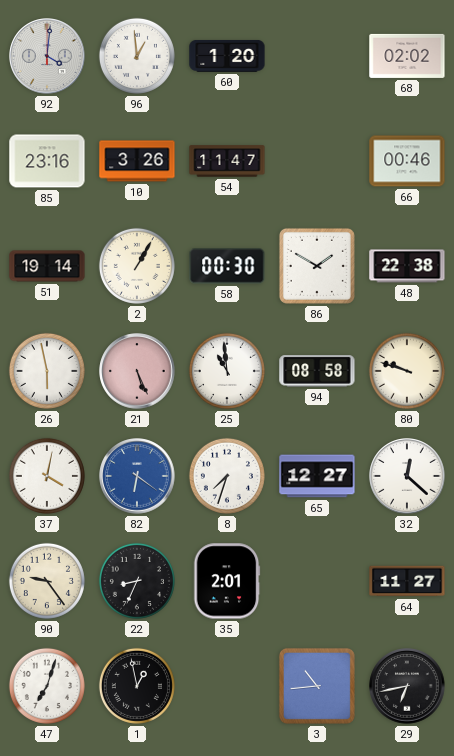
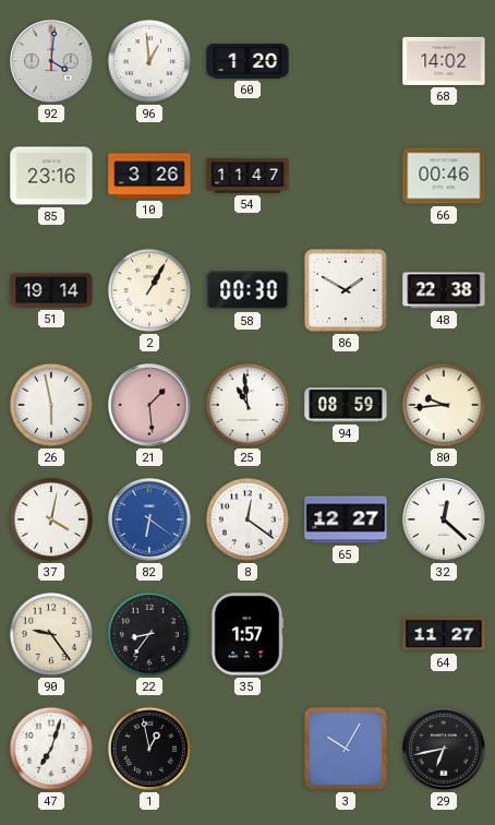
68: 02:02 -> 14:02 (444, 61)
21: 5:26 -> 1:29 (149, 405)
94: 08:58 -> 08:59 (346, 405)
80: 9:48 -> 9:44 (444, 405)
8: 7:33 -> 12:21 (247, 519)
22: 8:34 -> 8:36 (149, 634)
35: 2:01 -> 1:57 (247, 634)
3: 10:44 -> 10:05 (346, 749)
